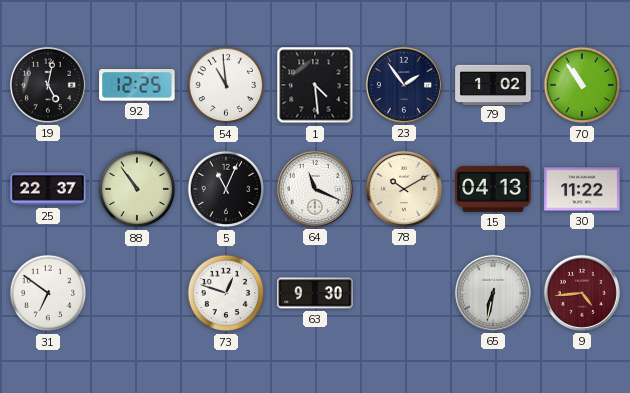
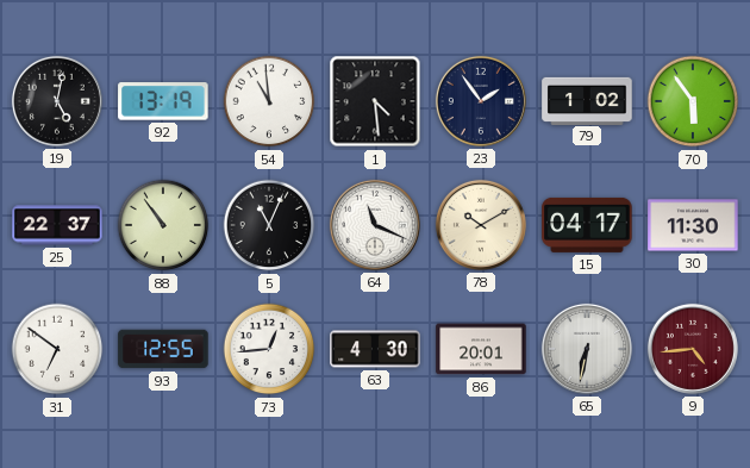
92: 12:25 -> 13:19 (163, 101)
70: 10:54 -> 5:54 (693, 101)
15: 04:13 -> 04:17 (587, 225)
30: 11:22 -> 11:30 (693, 225)
93: none -> 12:55 (163, 349)
73: 12:48 -> 12:44 (269, 349)
63: 9:30 -> 4:30 (375, 349)
86: none -> 20:01 (481, 349)
